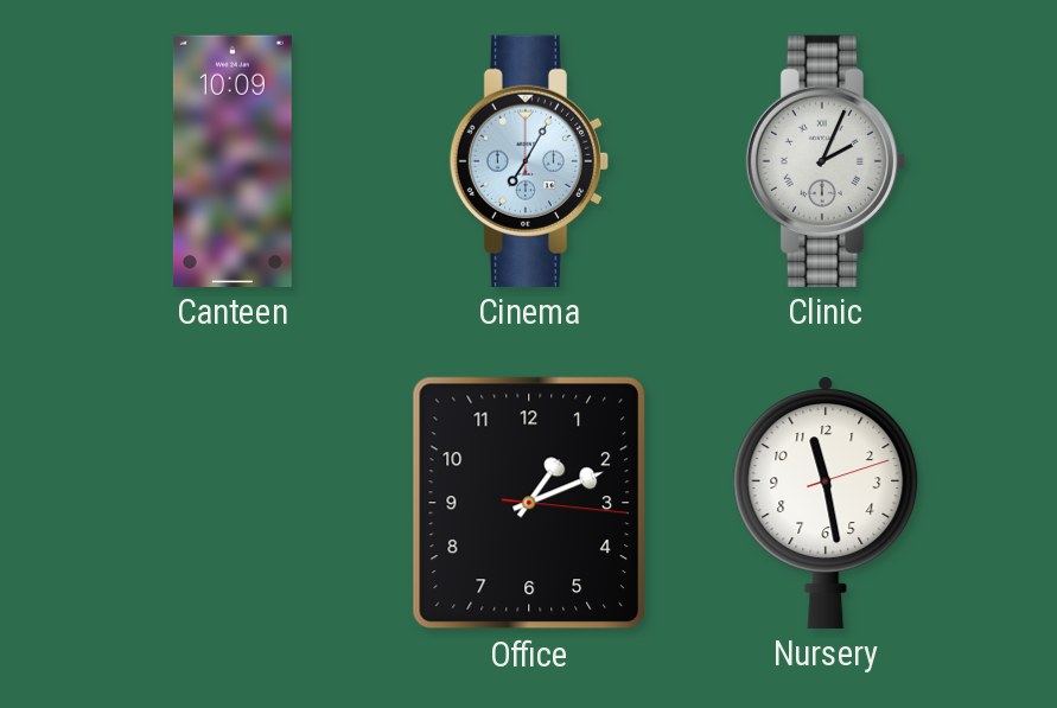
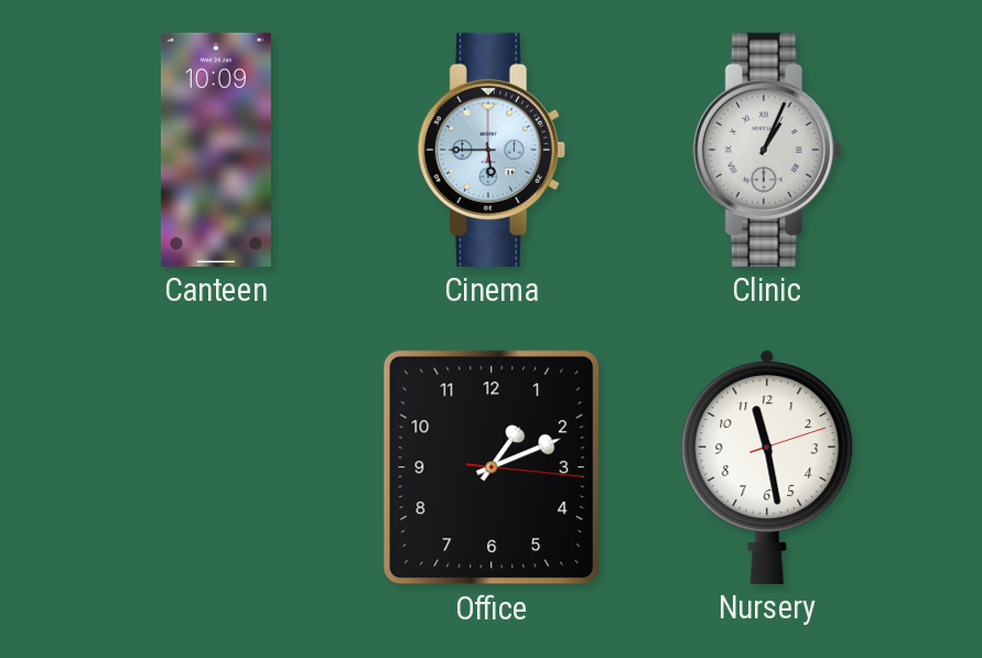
Cinema: 7:05 -> 5:45 (492, 150)
Clinic: 2:04 -> 1:04 (767, 150)
